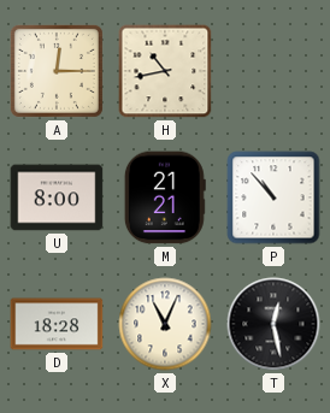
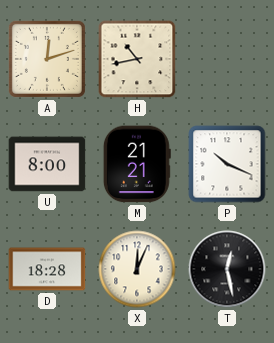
A: 12:15 -> 12:12 (47, 59)
P: 10:53 -> 10:19 (227, 164)
X: 11:04 -> 12:04 (137, 269)
